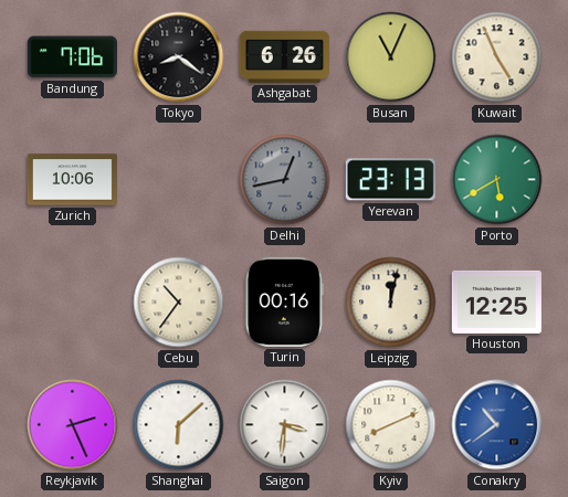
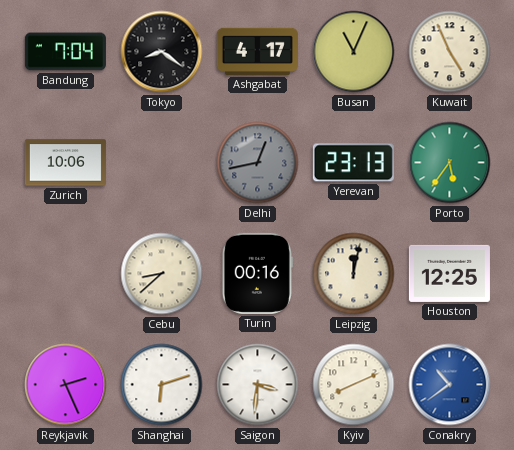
Bandung: 7:06 -> 7:04 (65, 52)
Ashgabat: 6:26 -> 4:17 (257, 51)
Porto: 5:40 -> 5:36 (450, 163)
Cebu: 10:36 -> 8:38 (162, 274)
Shanghai: 6:08 -> 6:12 (162, 385)
